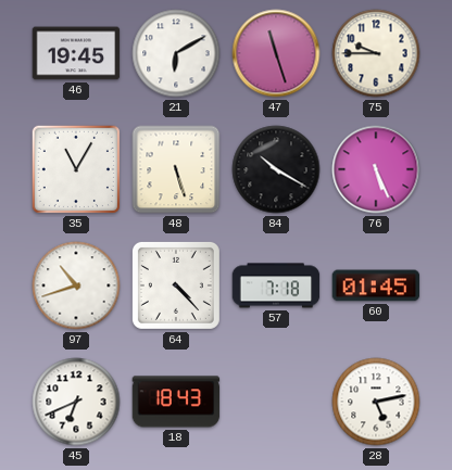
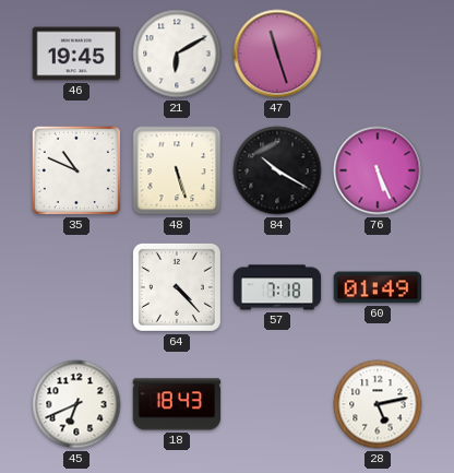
75: 9:45 -> none (376, 53)
35: 11:05 -> 10:49 (76, 170)
97: 10:42 -> none (76, 285)
60: 01:45 -> 01:49 (378, 287)
